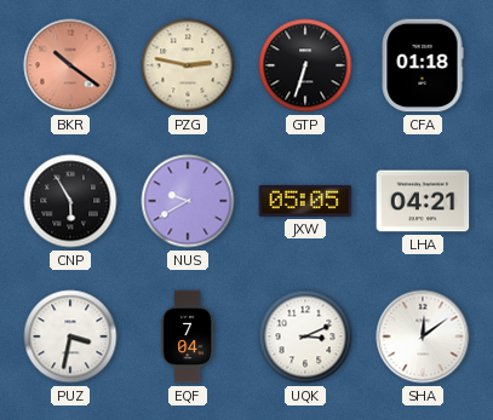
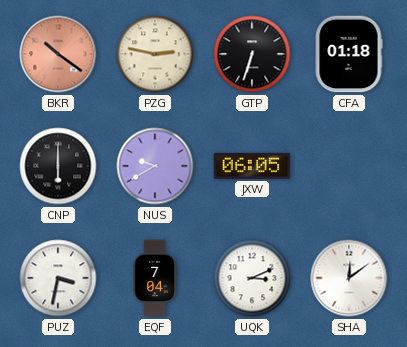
CNP: 5:55 -> 6:00 (58, 166)
JXW: 05:05 -> 06:05 (252, 166)
LHA: 04:21 -> none (423, 201)
